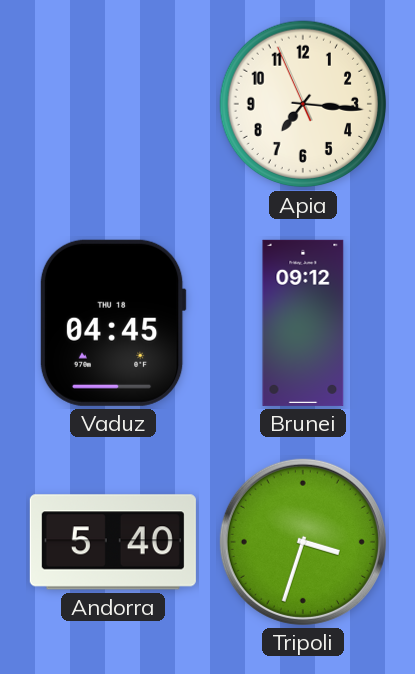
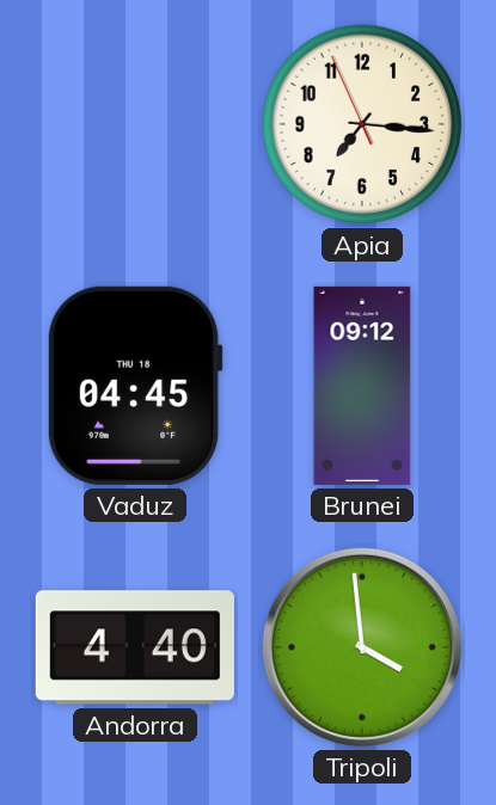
Andorra: 5:40 -> 4:40 (135, 647)
Tripoli: 3:33 -> 3:59 (362, 647)
